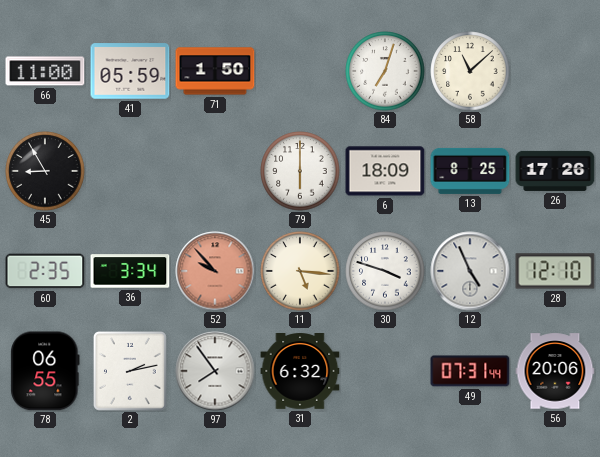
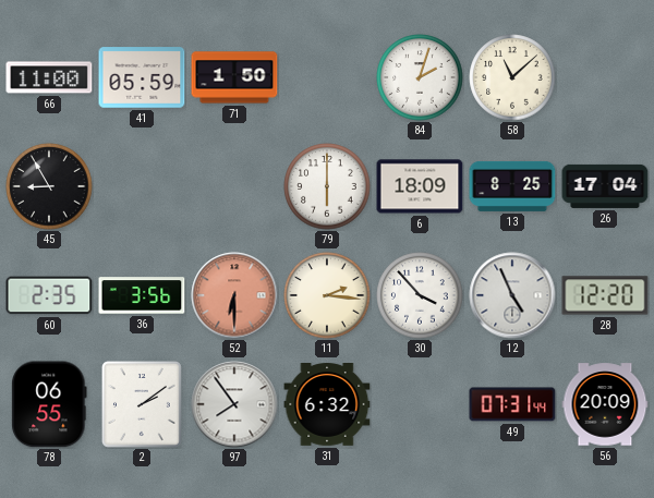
84: 7:03 -> 2:03 (420, 77)
26: 17:26 -> 17:04 (605, 186)
36: 3:34 -> 3:56 (142, 295)
52: 9:53 -> 6:30 (234, 295)
11: 5:16 -> 2:16 (327, 295)
30: 3:48 -> 3:53 (420, 295)
28: 12:10 -> 12:20 (605, 295)
2: 2:13 -> 2:09 (142, 405)
56: 20:06 -> 20:09 (605, 404)
